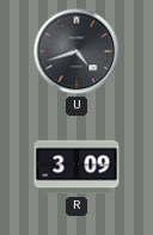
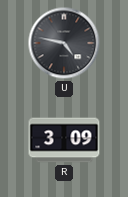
U: 4:42 -> 4:47 (64, 43)
